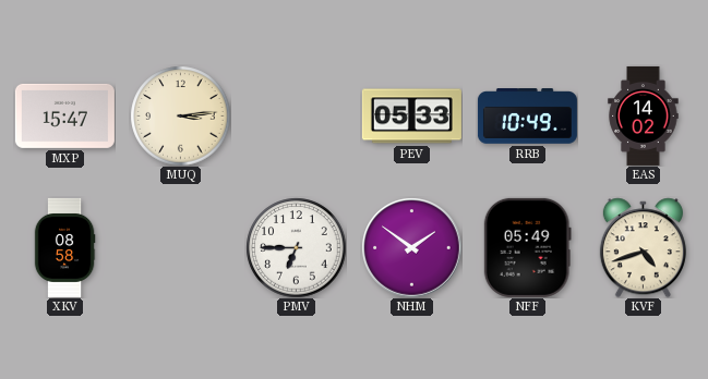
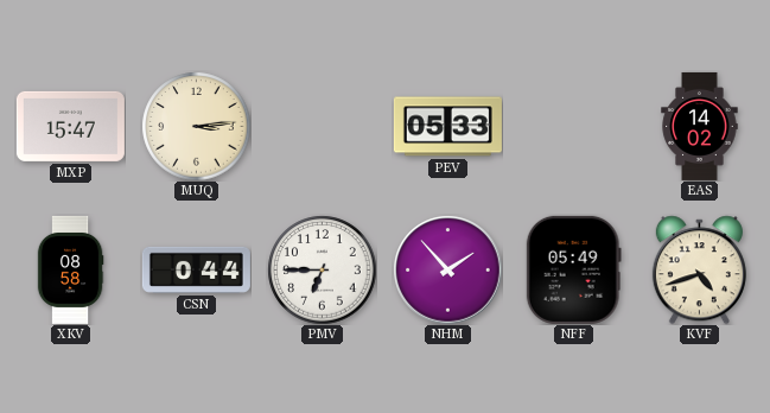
RRB: 10:49 -> none (527, 117)
CSN: none -> 0:44 (196, 269)
NHM: 1:51 -> 1:53 (447, 269)
